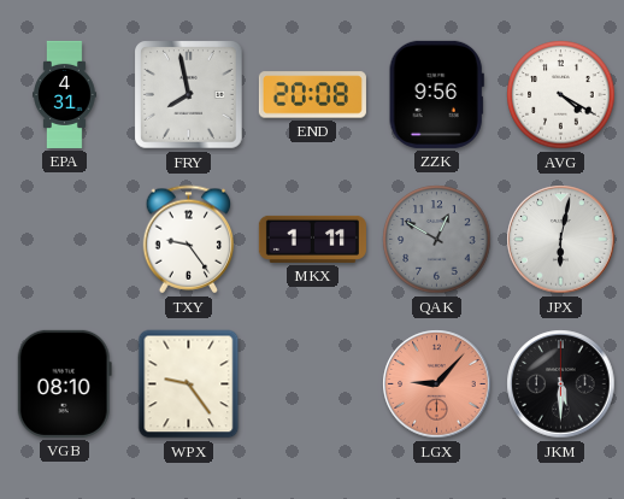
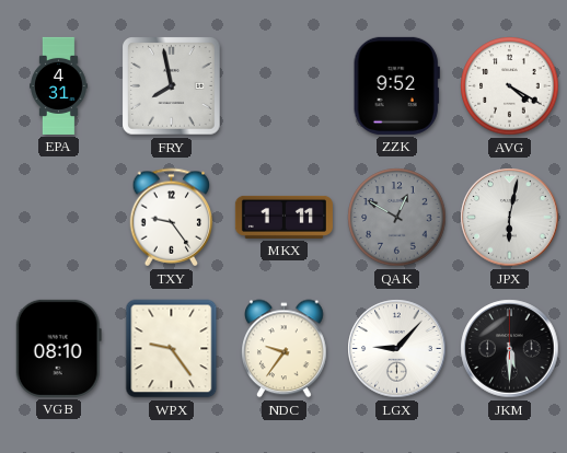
END: 20:08 -> none (312, 95)
ZZK: 9:56 -> 9:52 (396, 85)
NDC: none -> 9:36 (285, 349)
LGX dial: salmon -> white (397, 349)
